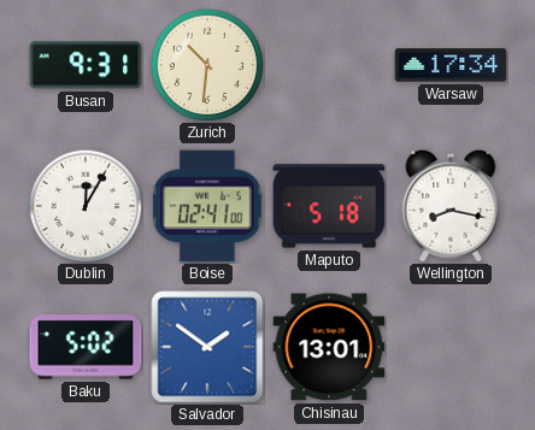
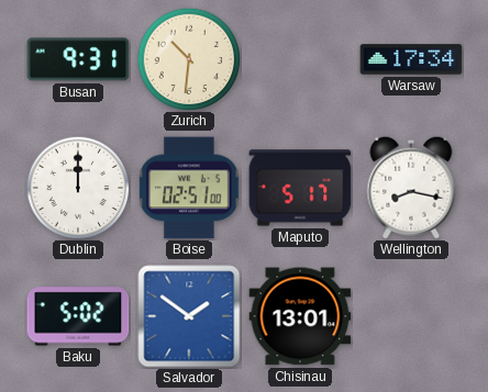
Dublin: 12:05 -> 12:00 (78, 188)
Boise: 02:41 -> 02:51 (189, 188)
Maputo: 5:18 -> 5:17 (300, 188)
